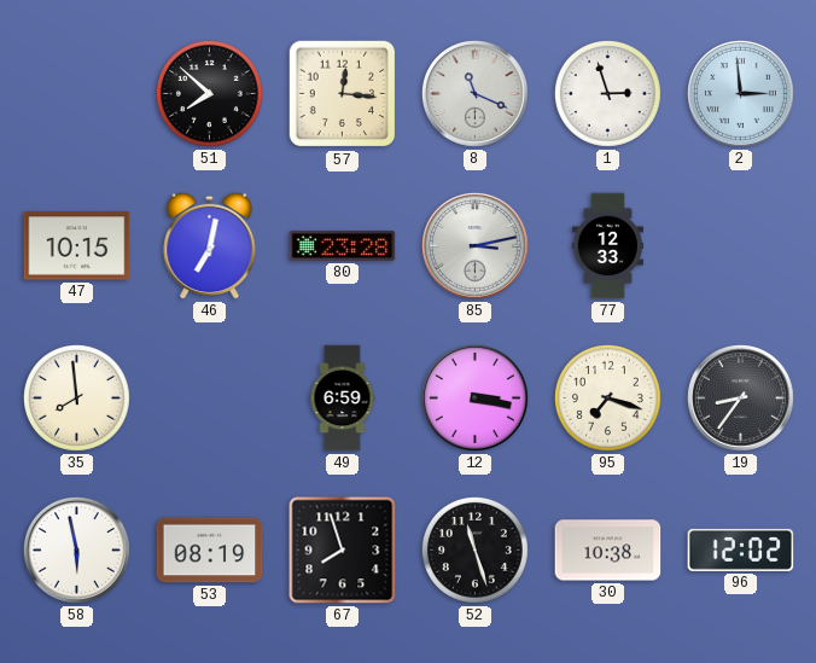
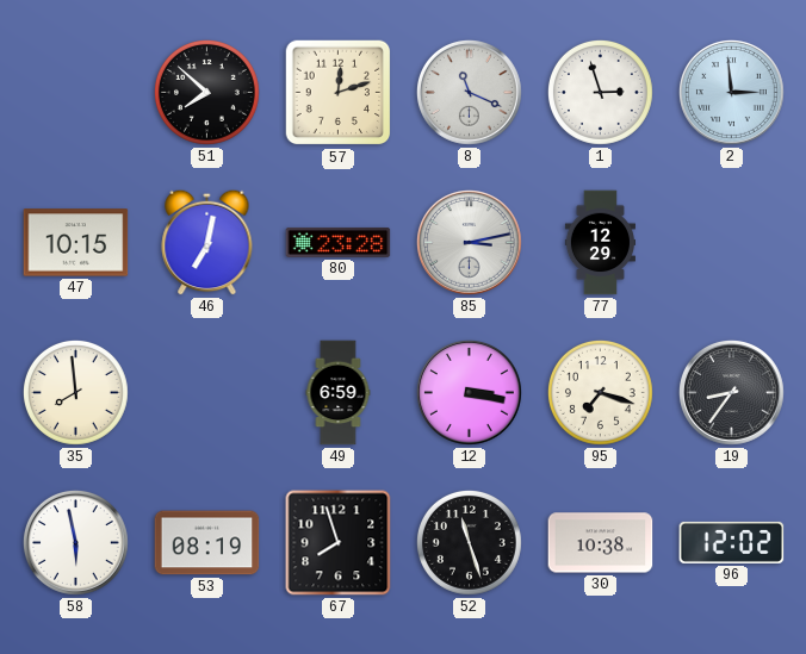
57: 12:16 -> 12:12 (339, 93)
77: 12:33 -> 12:29 (600, 243)
